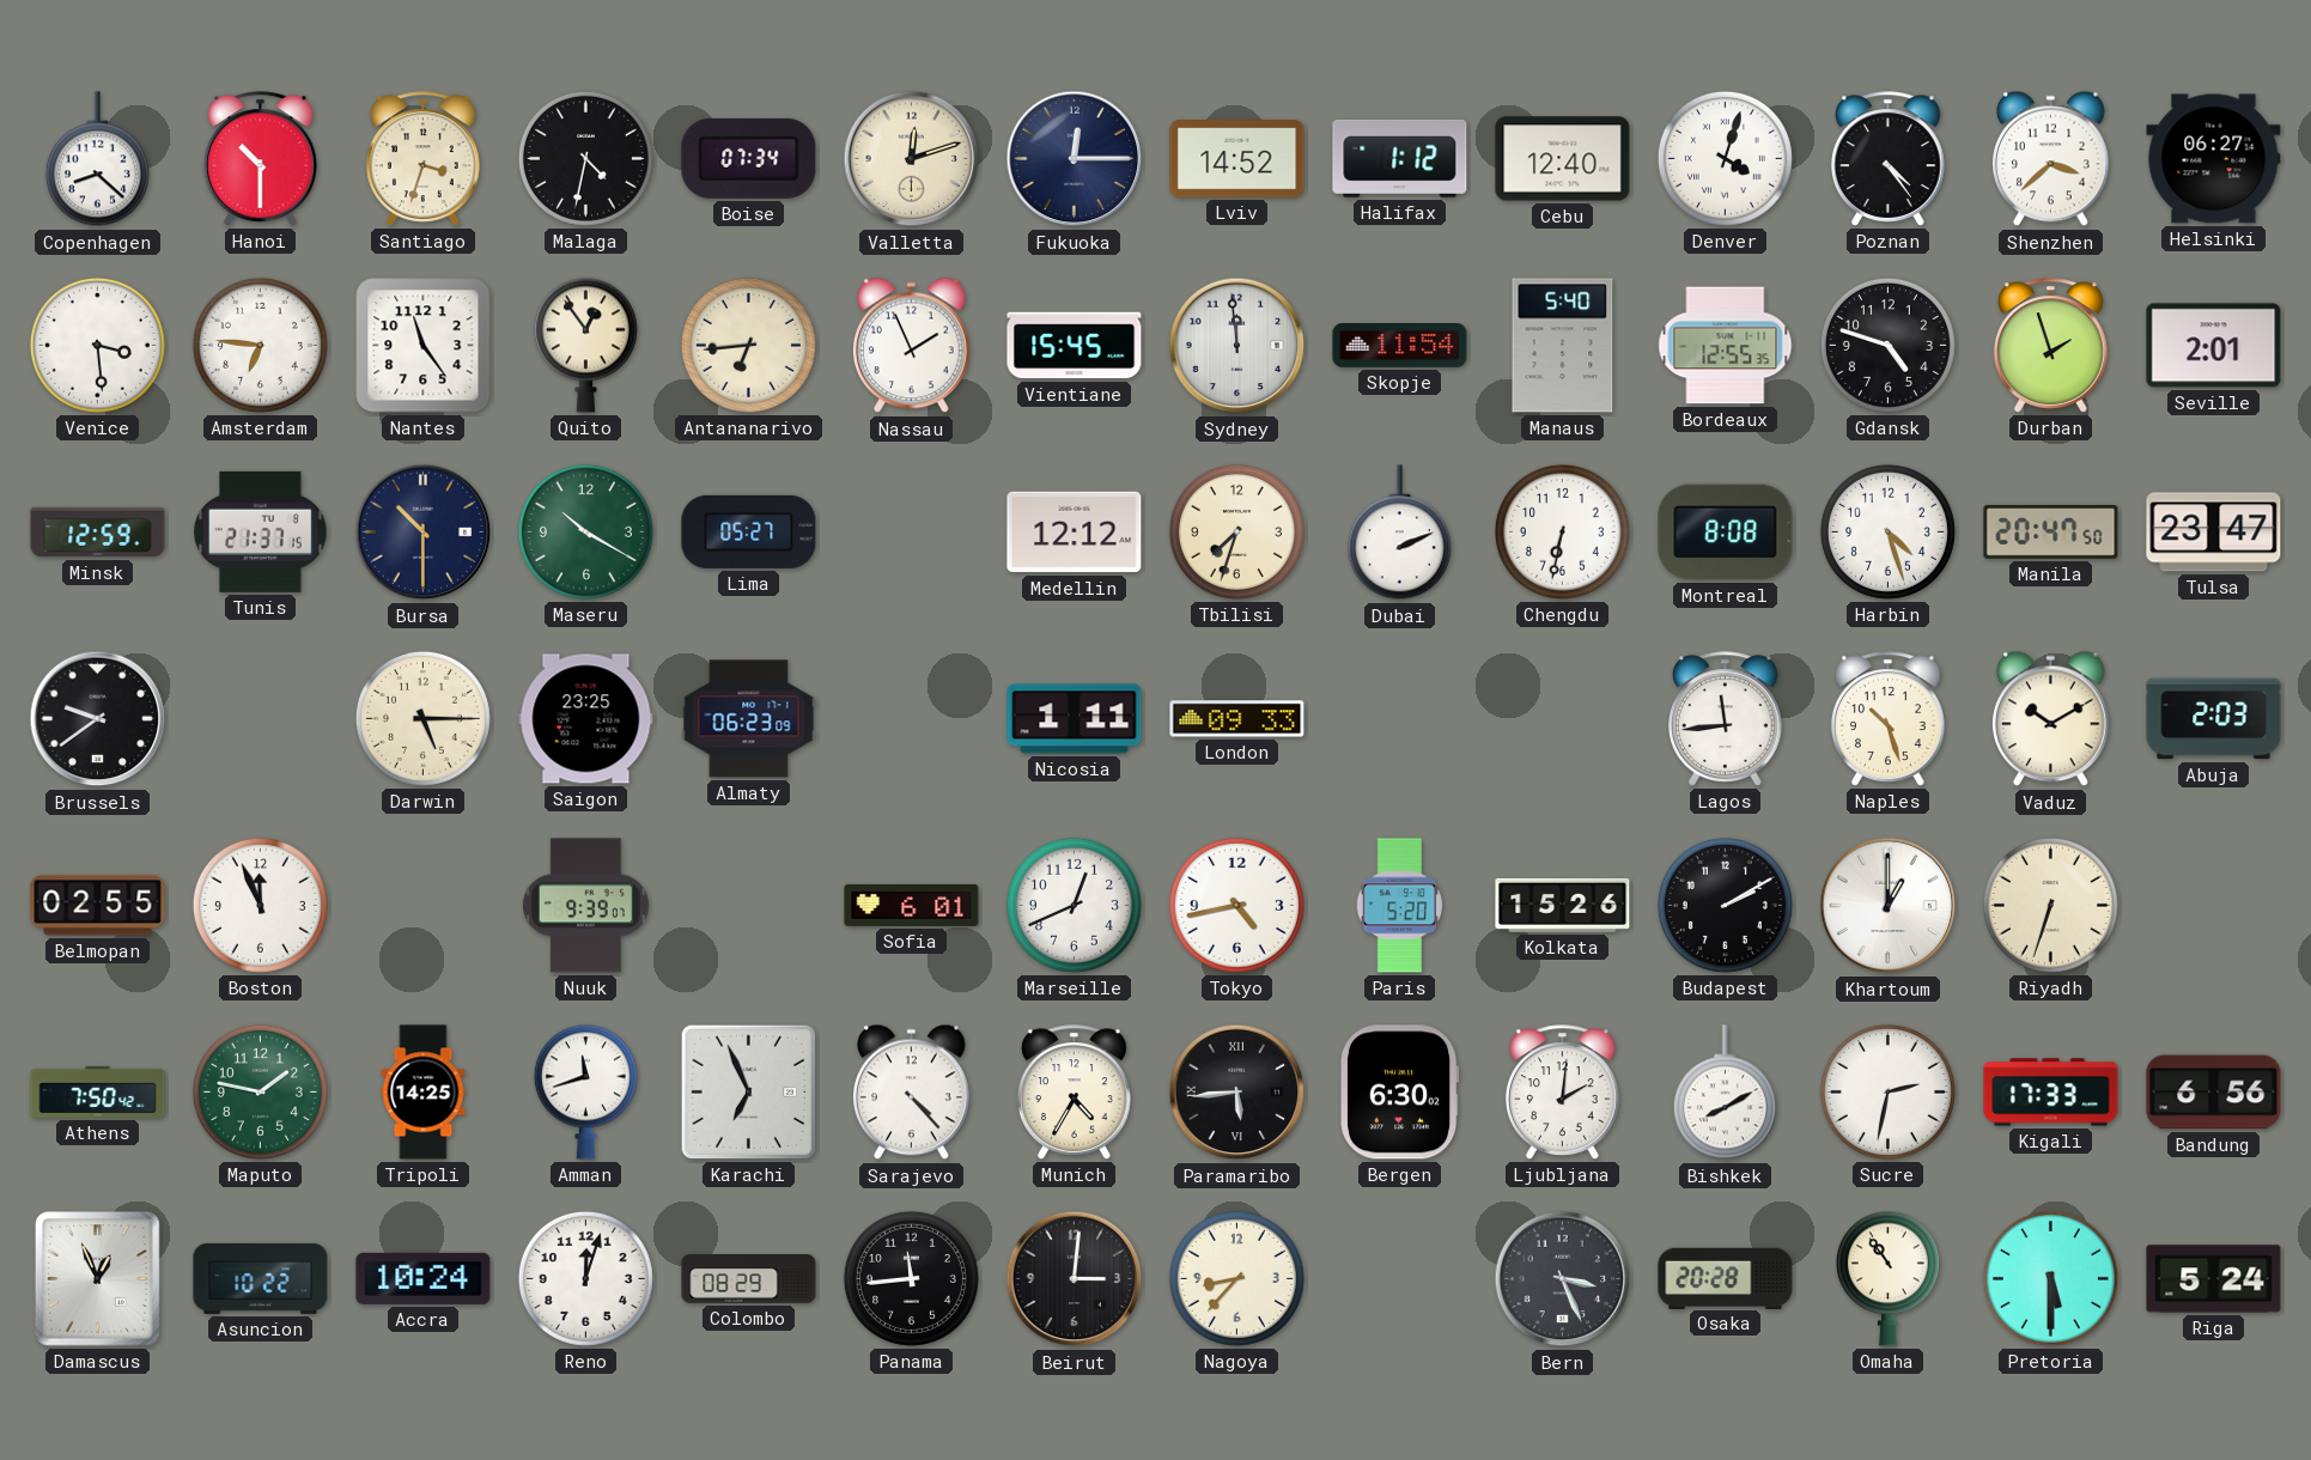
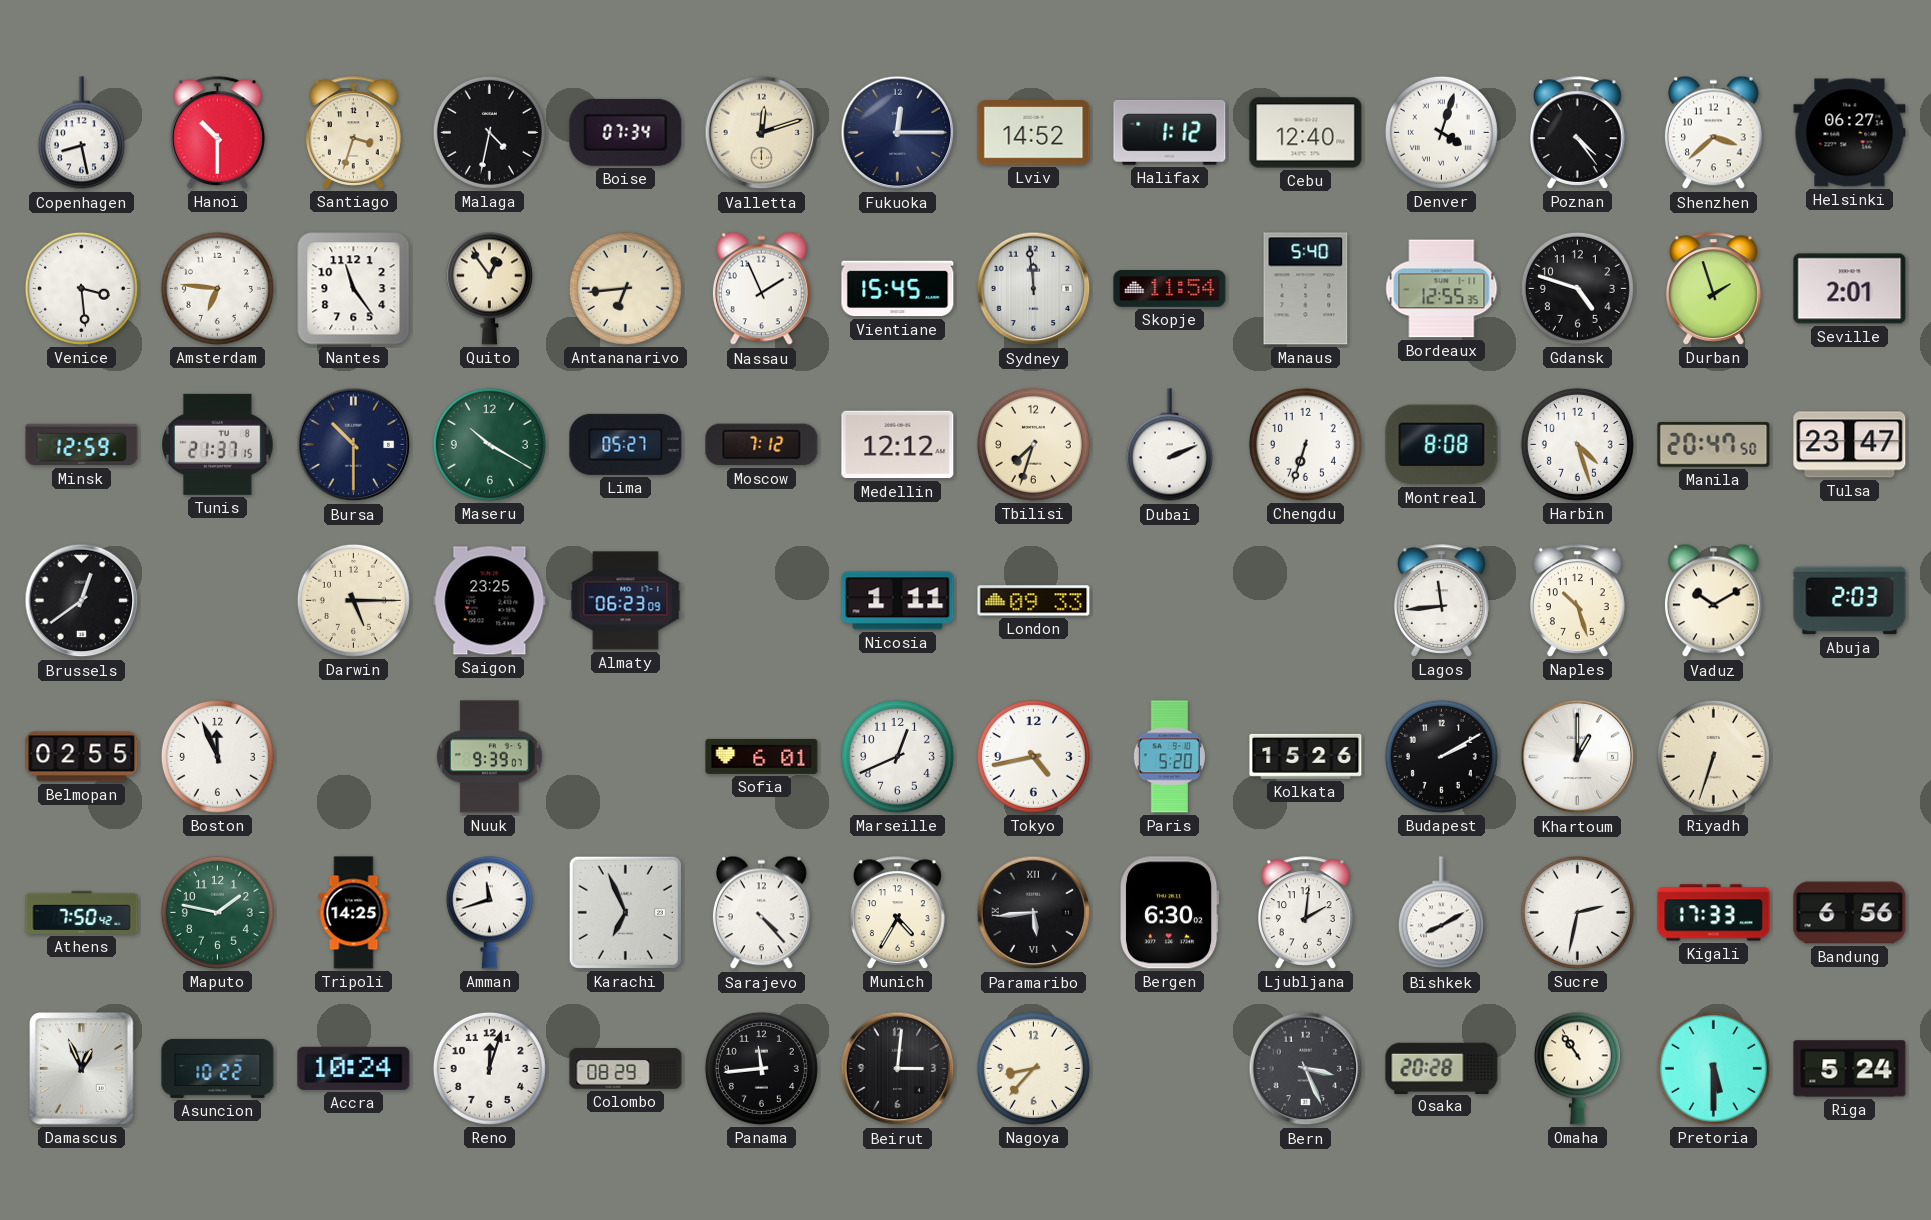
Copenhagen: 8:22 -> 8:28 (81, 133)
Moscow: none -> 7:12 (762, 445)
Chengdu: 6:32 -> 6:33 (1305, 444)
Brussels: 9:39 -> 12:39 (82, 601)
